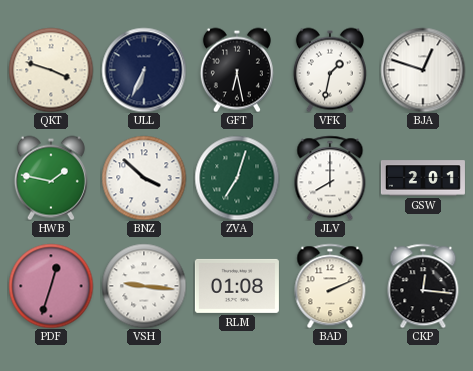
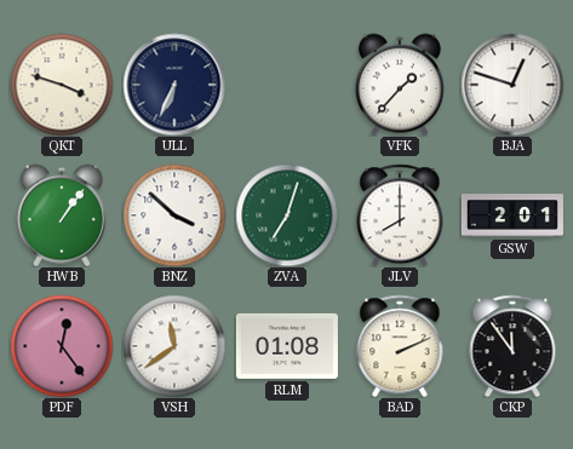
GFT: 6:28 -> none (237, 70)
VFK: 1:32 -> 1:37 (400, 85)
HWB: 1:47 -> 1:06 (62, 215)
PDF: 12:33 -> 12:24 (62, 346)
VSH: 9:16 -> 11:39 (174, 346)
CKP: 12:16 -> 11:54 (512, 346)
